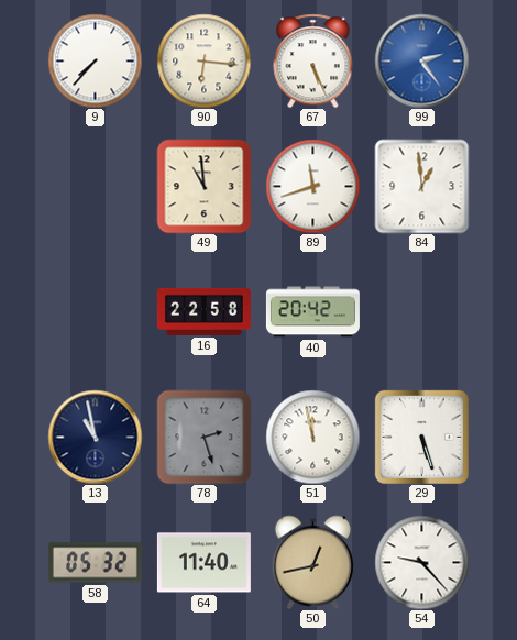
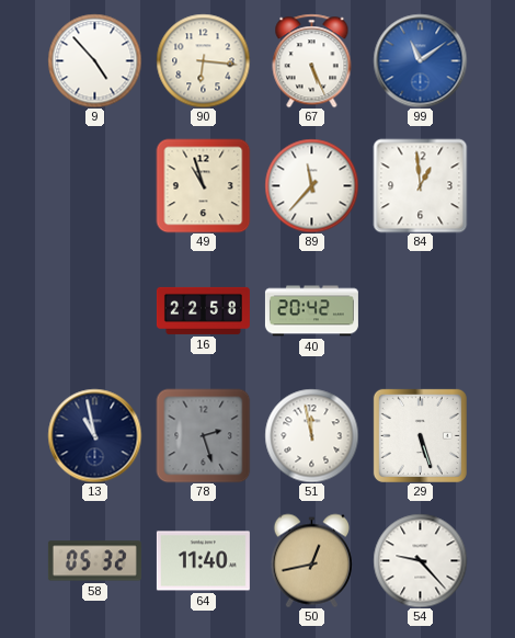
9: 7:37 -> 4:53 (94, 60)
99: 2:24 -> 11:09 (420, 60)
49: 10:59 -> 10:57 (203, 185)
89: 11:42 -> 11:37 (311, 185)
